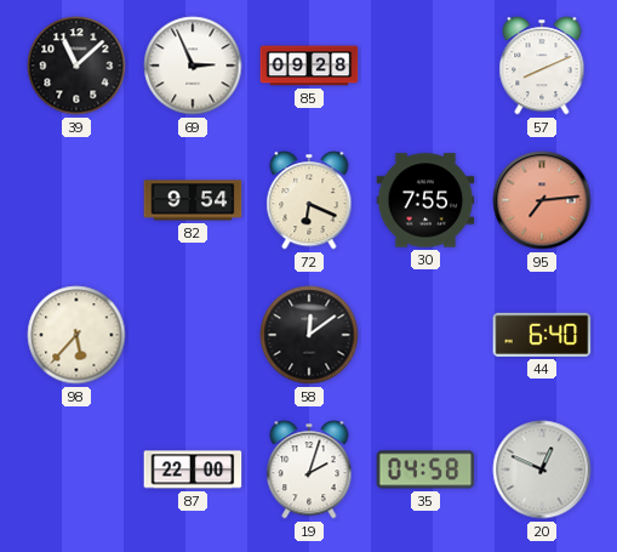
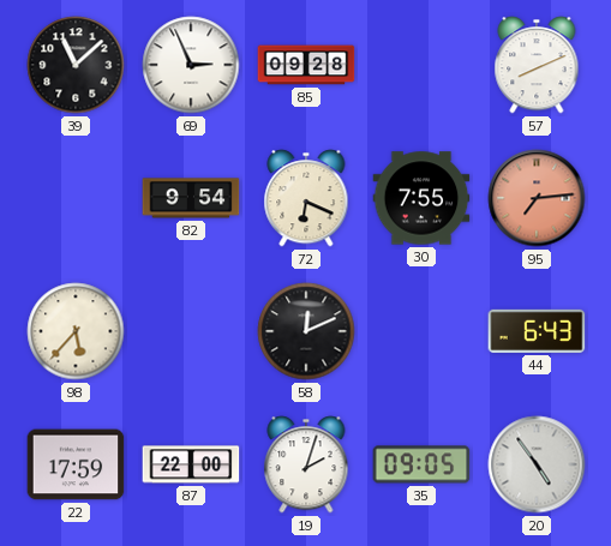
58: 12:09 -> 12:11 (306, 331)
44: 6:40 -> 6:43 (537, 331)
22: none -> 17:59 (76, 464)
35: 04:58 -> 09:05 (421, 464)
20: 12:49 -> 4:54 (537, 464)
